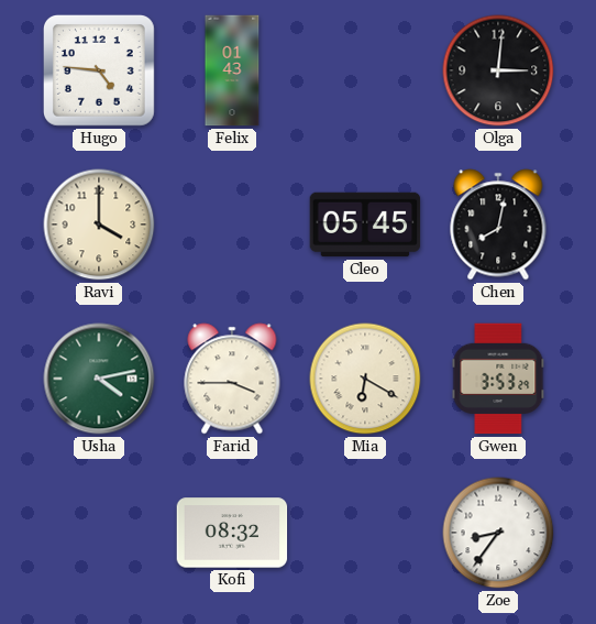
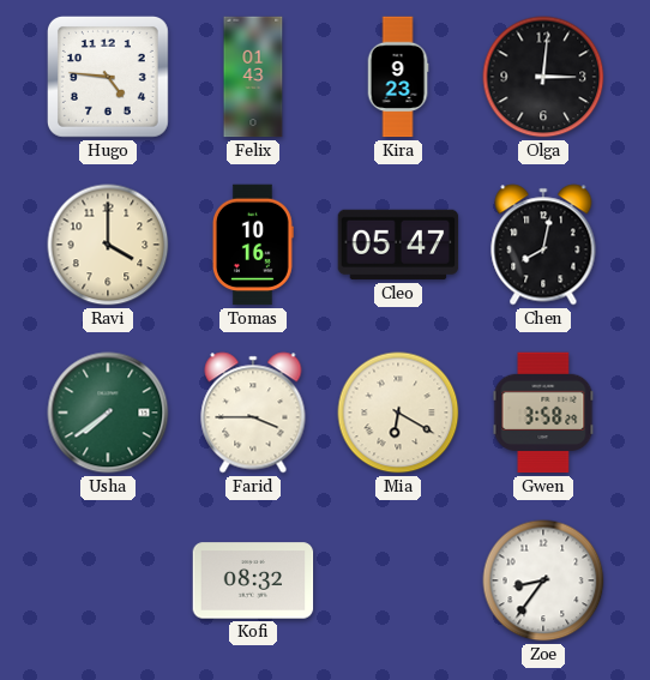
Kira: none -> 9:23 (398, 77)
Tomas: none -> 10:16 (253, 245)
Cleo: 05:45 -> 05:47 (398, 245)
Usha: 4:13 -> 7:39 (108, 413)
Gwen: 3:53 -> 3:58 (543, 413)
